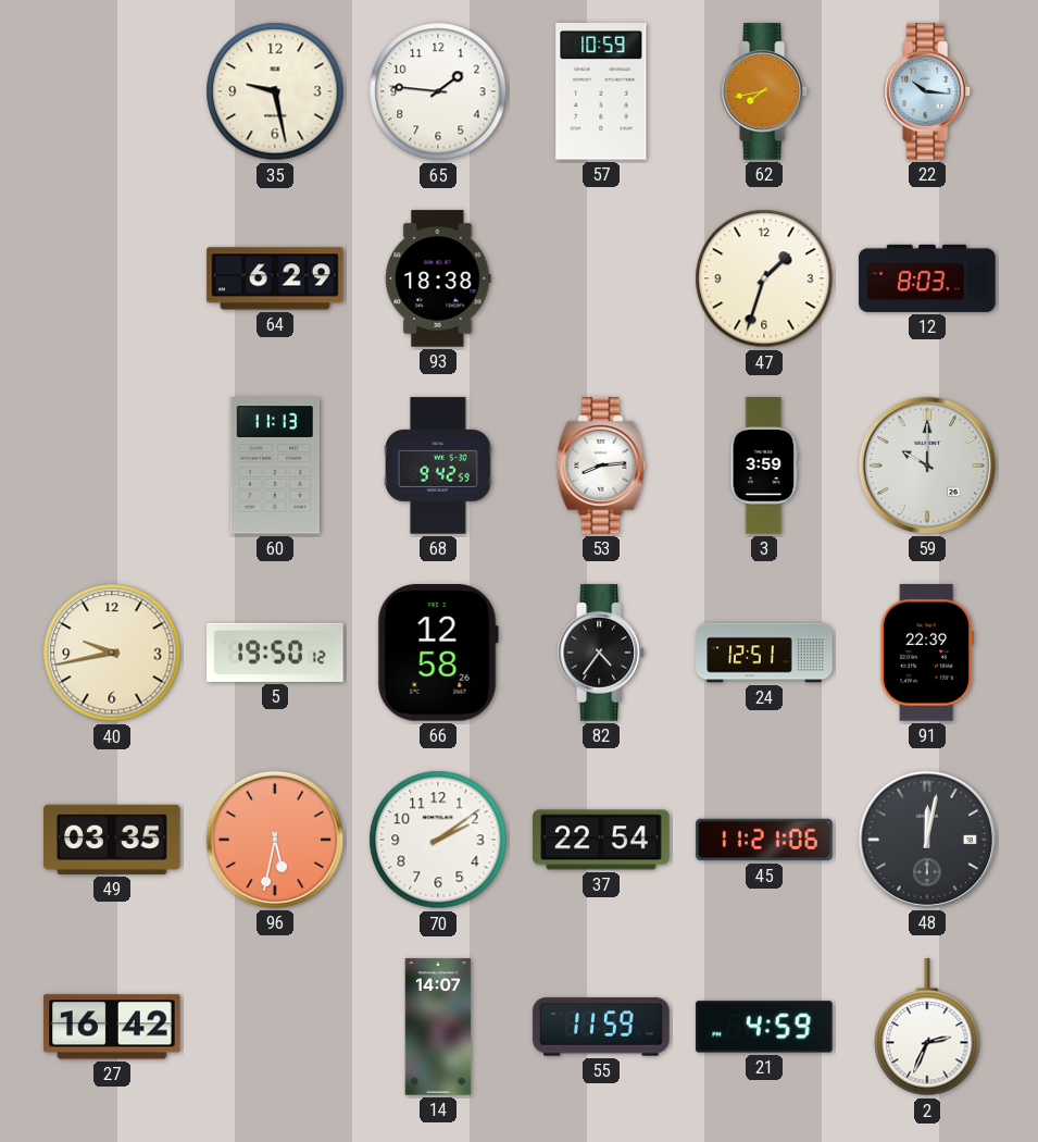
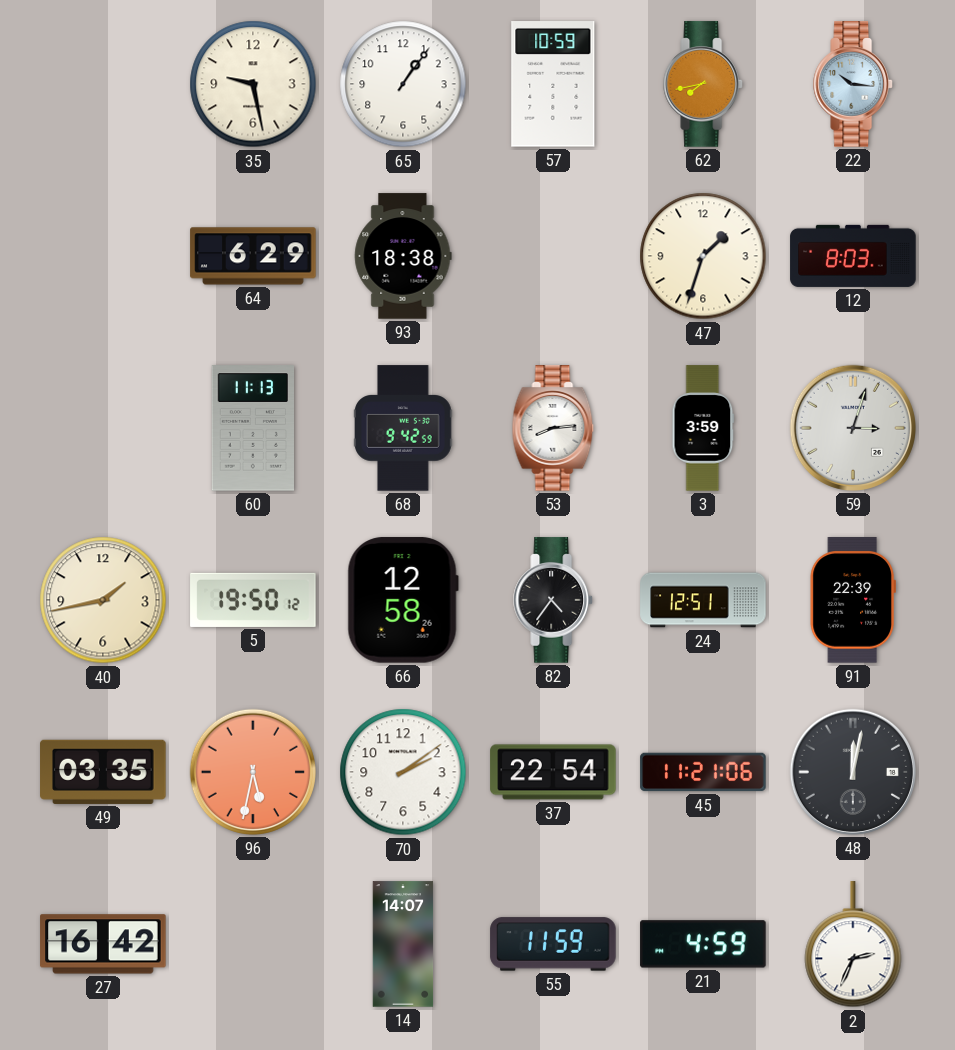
65: 1:46 -> 1:06 (403, 84)
59: 10:00 -> 3:03 (853, 428)
40: 9:43 -> 1:43 (103, 600)
